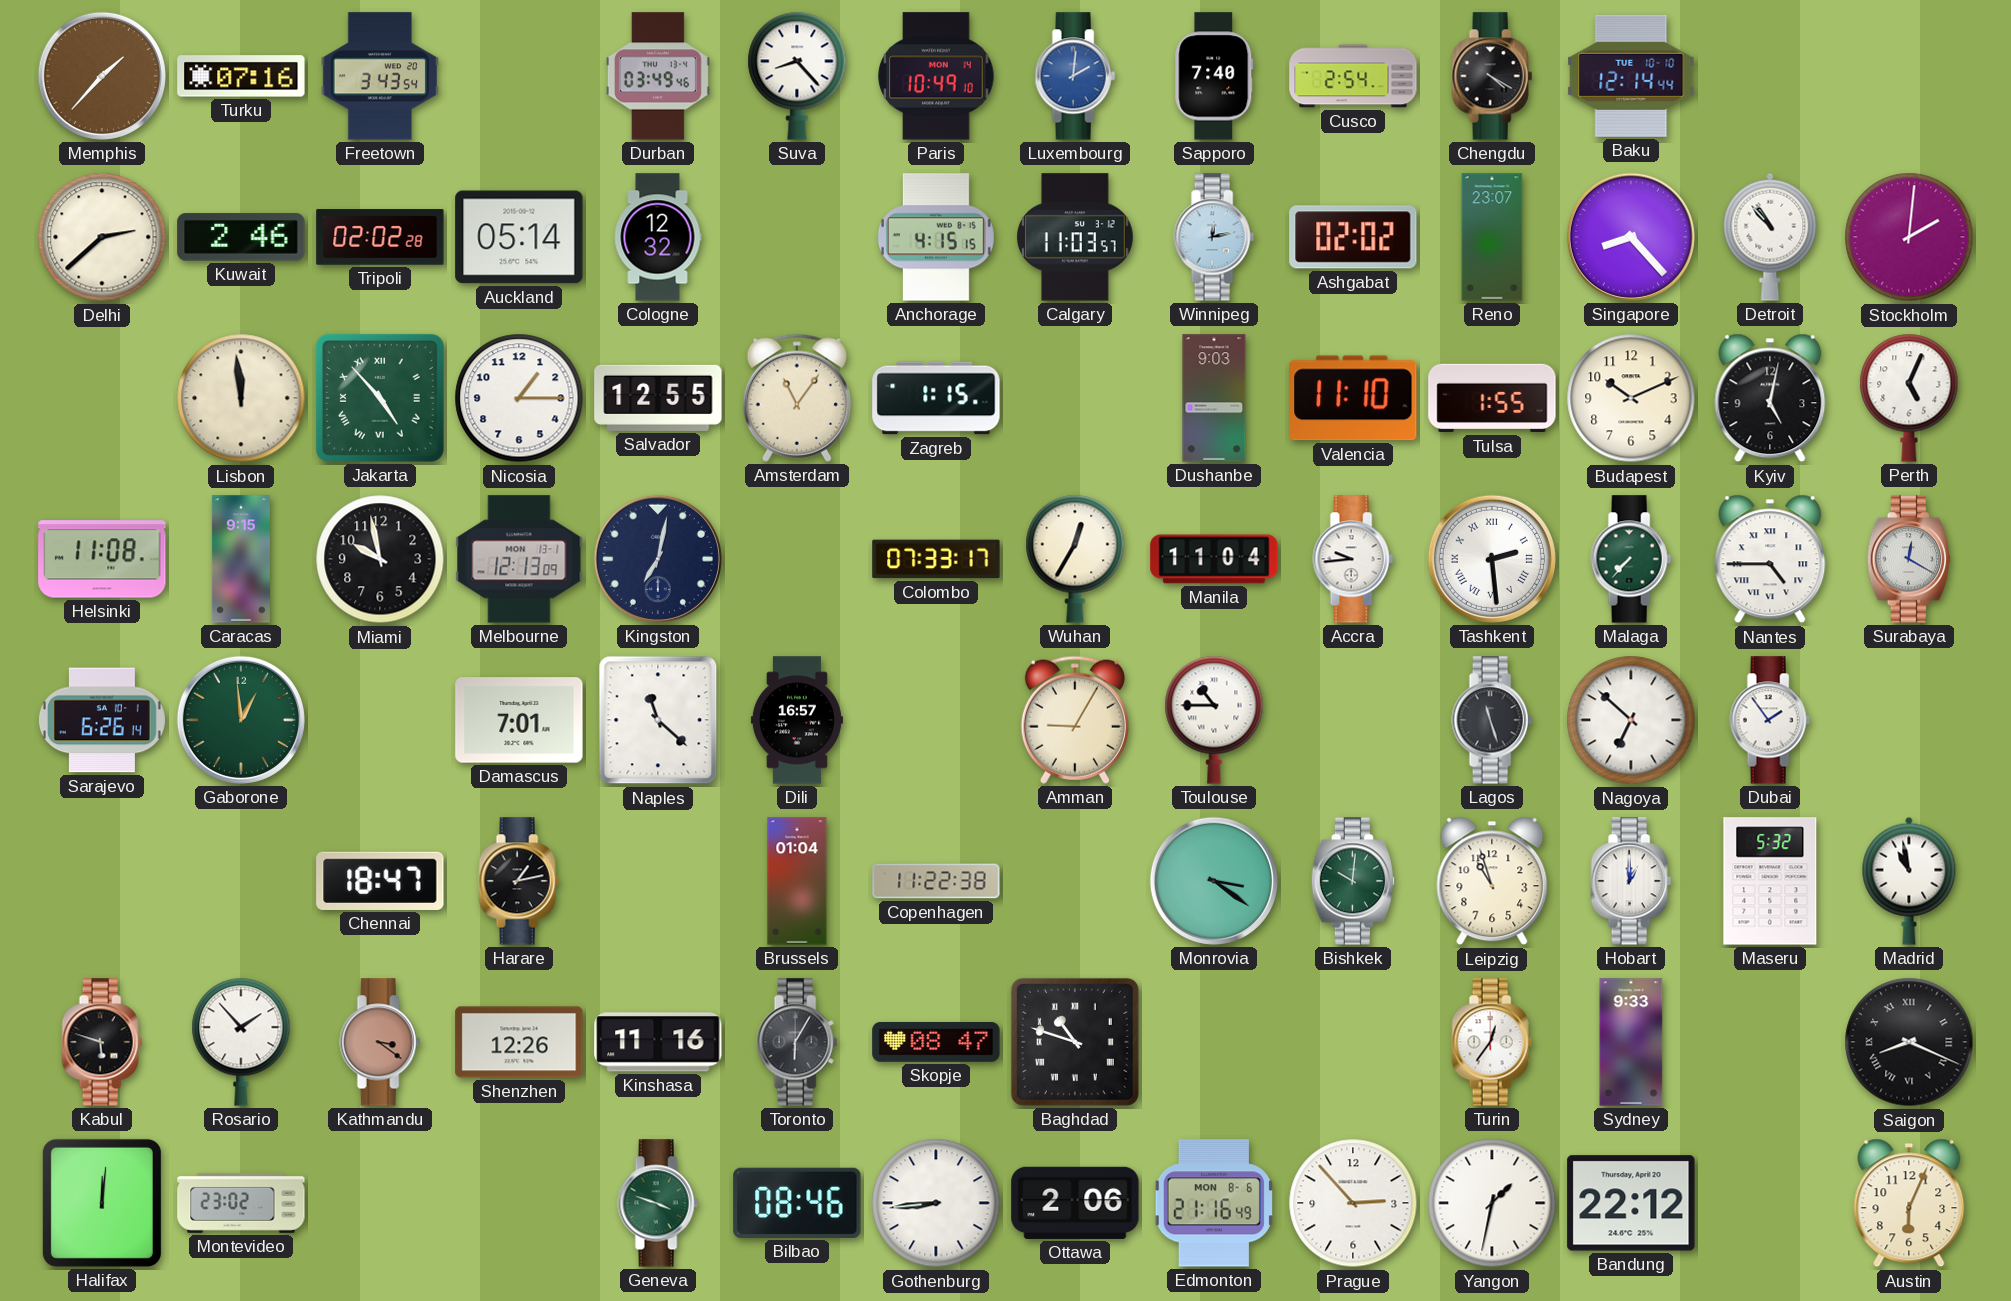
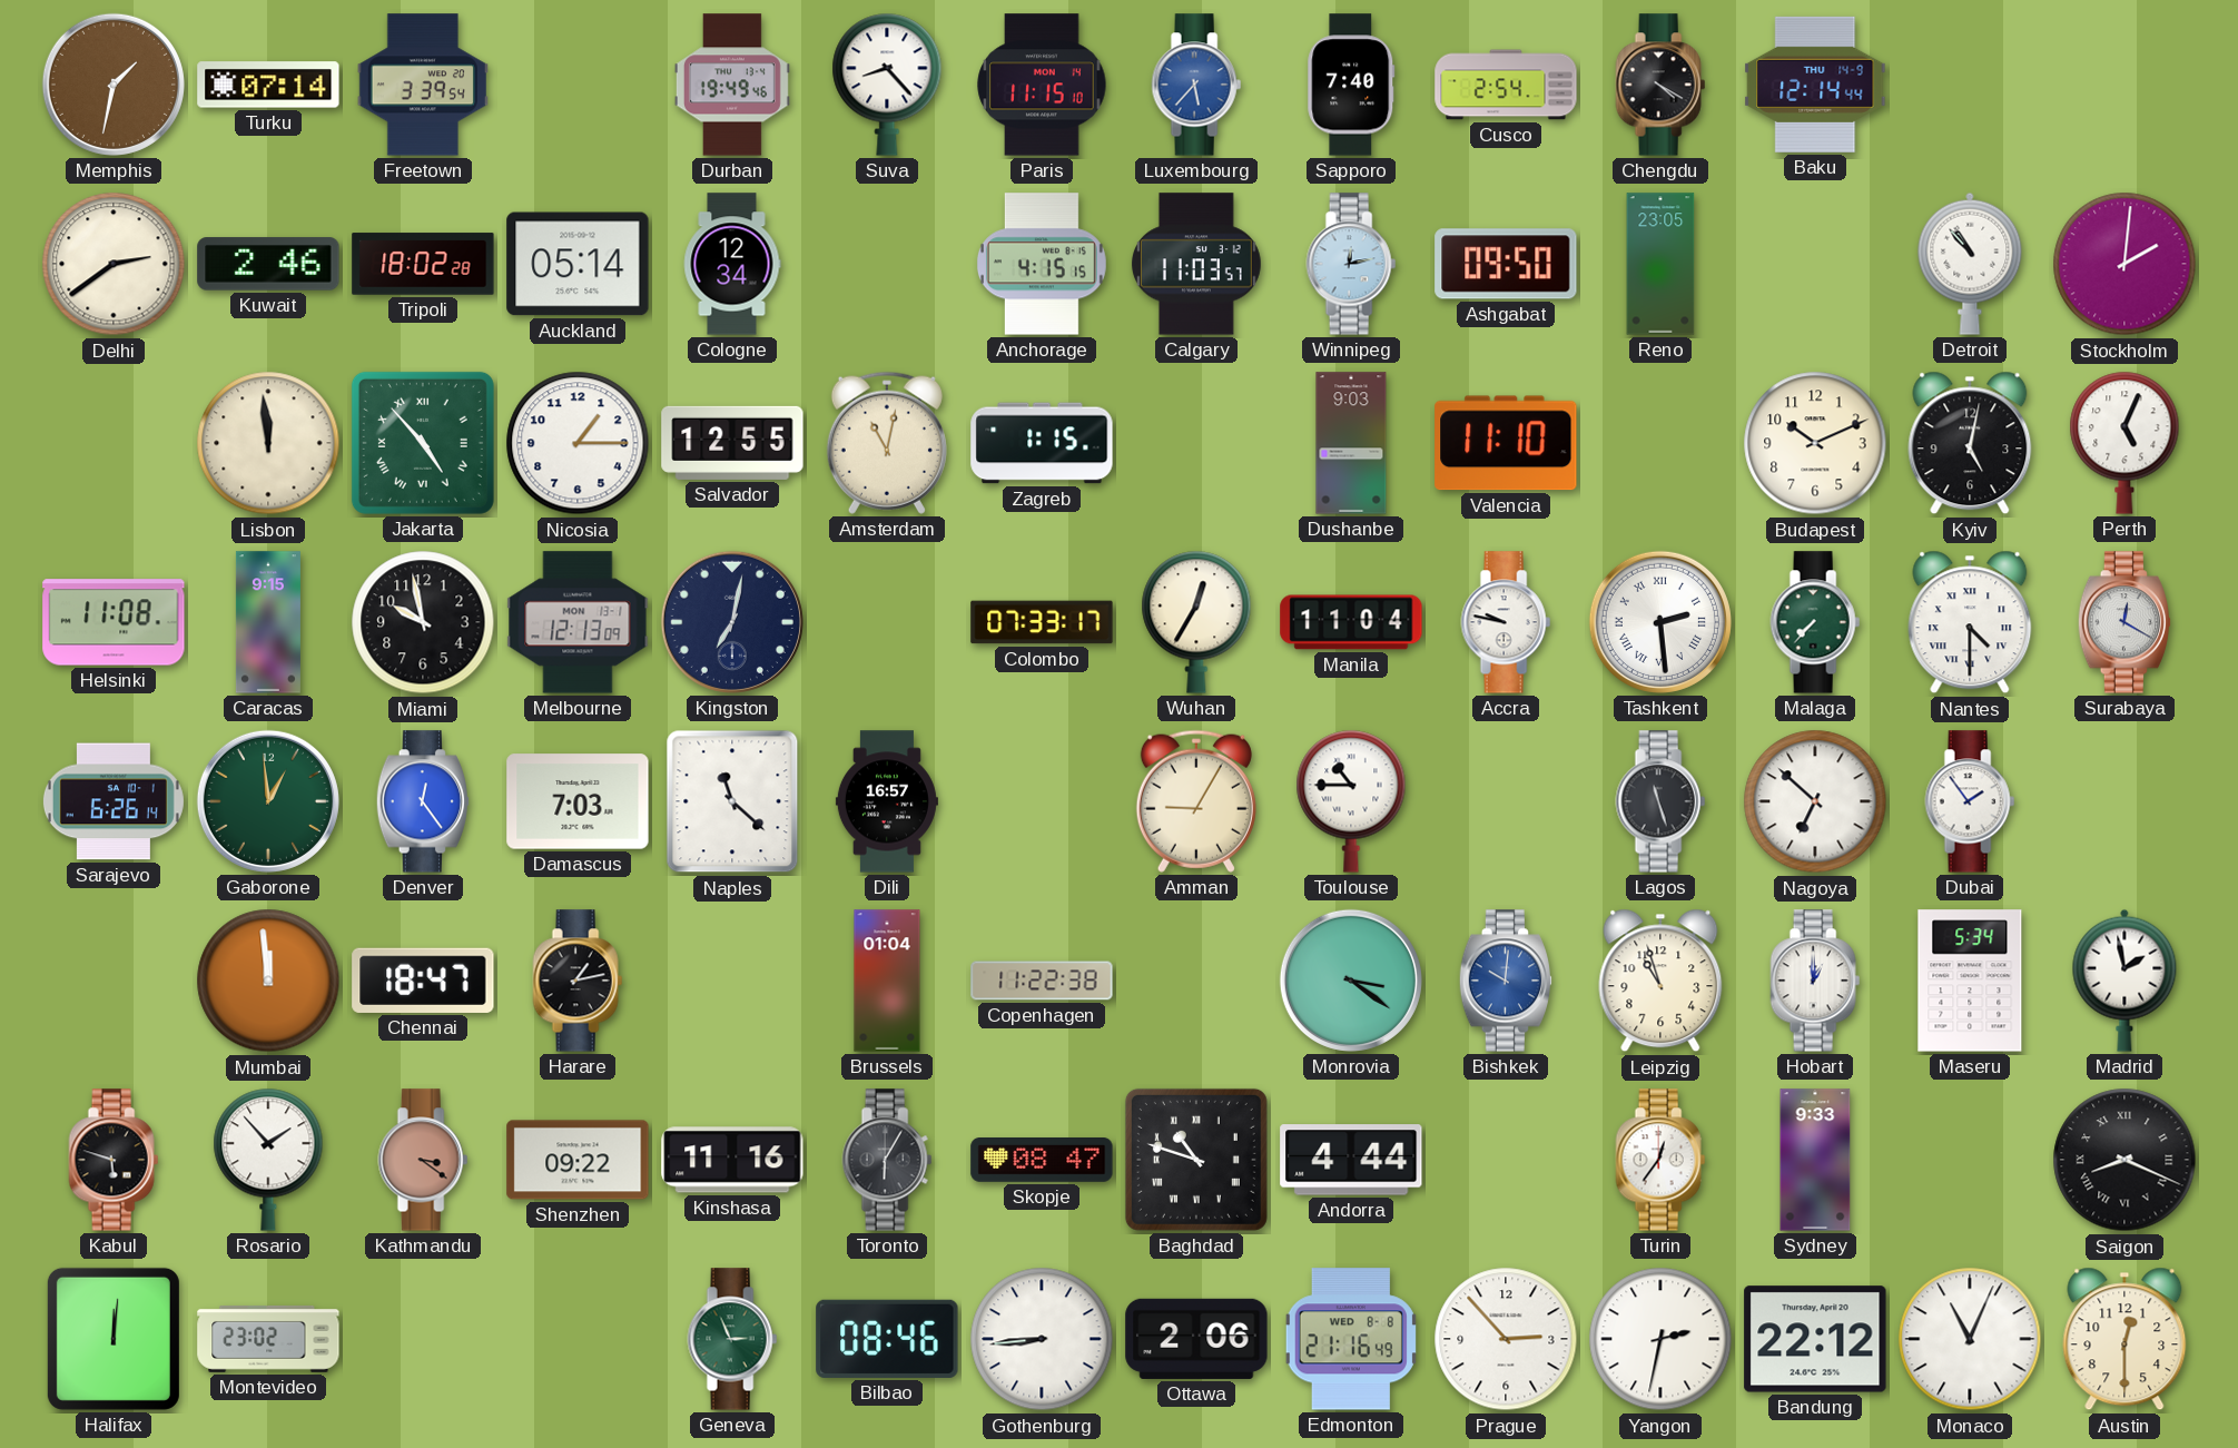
Memphis: 1:37 -> 1:32 (114, 85)
Turku: 07:16 -> 07:14 (268, 85)
Freetown: 3:43 -> 3:39 (423, 85)
Durban: 03:49 -> 19:49 (732, 85)
Paris: 10:49 -> 11:15 (1042, 85)
Luxembourg: 2:01 -> 5:37 (1196, 85)
Baku date: TUE 10-10 -> THU 14-9 (1815, 85)
Delhi: 2:38 -> 2:39 (114, 264)
Tripoli: 02:02 -> 18:02 (423, 264)
Cologne: 12:32 -> 12:34 (732, 264)
Ashgabat: 02:02 -> 09:50 (1506, 264)
Reno: 23:07 -> 23:05 (1660, 264)
Singapore: 8:23 -> none (1631, 237)
Amsterdam: 11:06 -> 11:02 (887, 443)
Tulsa: 1:55 -> none (1492, 398)
Accra: 9:44 -> 9:47 (1506, 622)
Nantes: 4:45 -> 4:30 (1970, 622)
Denver: none -> 12:24 (422, 801)
Damascus: 7:01 -> 7:03 (578, 801)
Mumbai: none -> 11:59 (268, 981)
Bishkek dial: green -> blue (1505, 981)
Maseru: 5:32 -> 5:34 (1970, 981)
Madrid: 10:58 -> 1:58 (2124, 981)
Shenzhen: 12:26 -> 09:22 (578, 1160)
Andorra: none -> 4:44 (1351, 1160)
Geneva: 3:48 -> 2:56 (732, 1339)
Edmonton date: MON 8-6 -> WED 8-8 (1351, 1339)
Yangon: 1:32 -> 2:32 (1660, 1339)
Monaco: none -> 11:04 (1970, 1339)
Austin: 6:04 -> 12:30 (2124, 1339)
